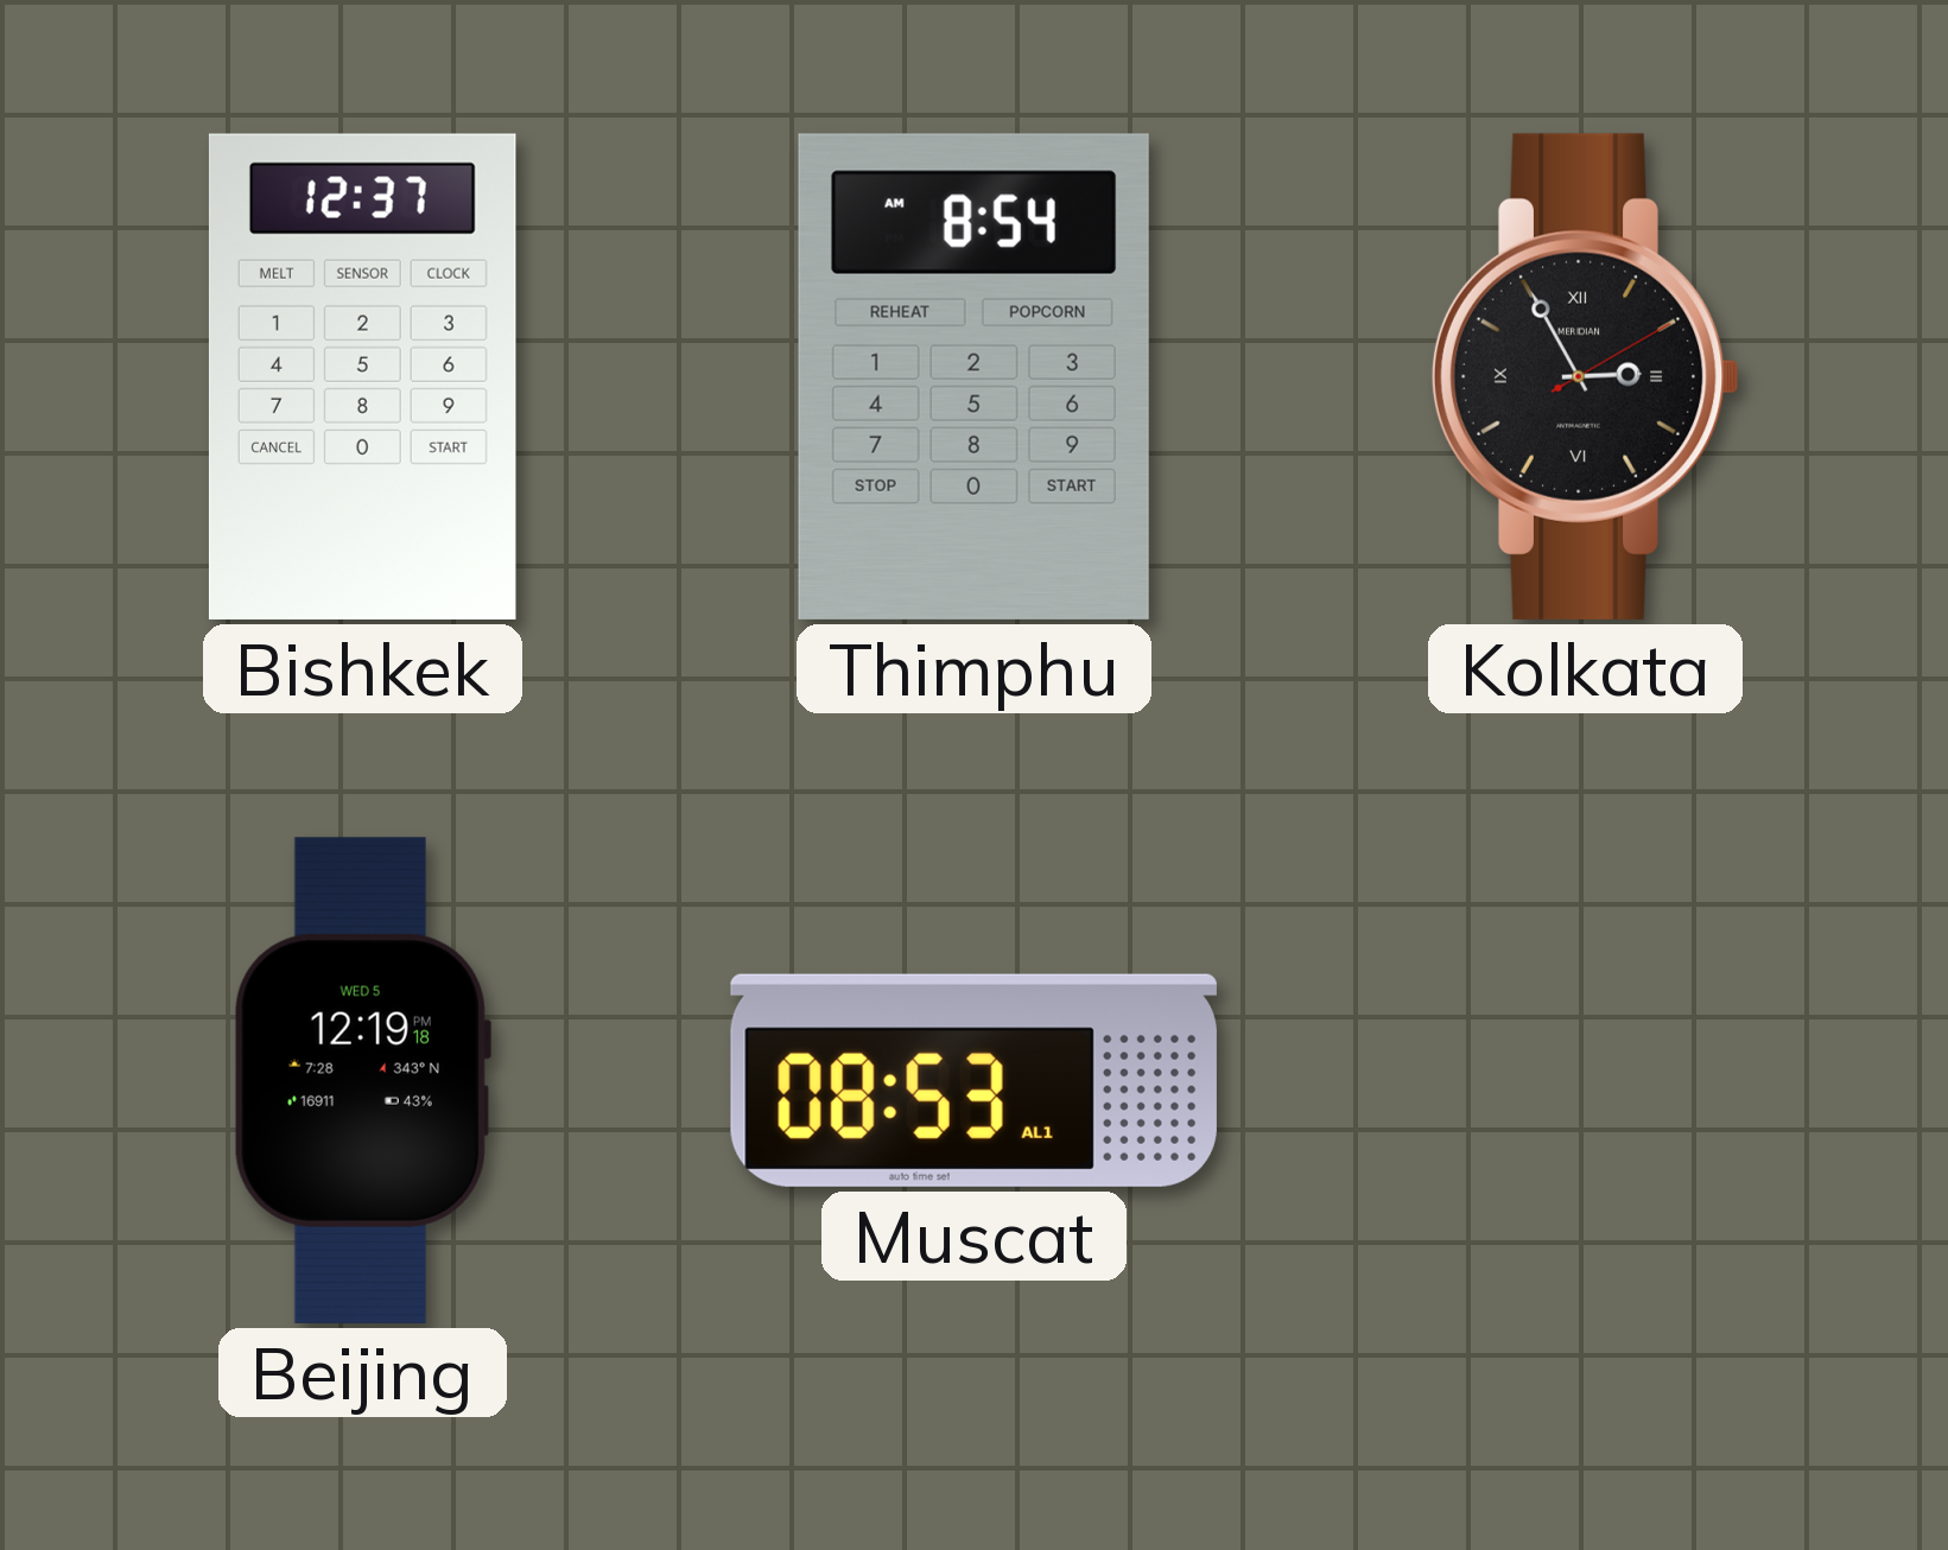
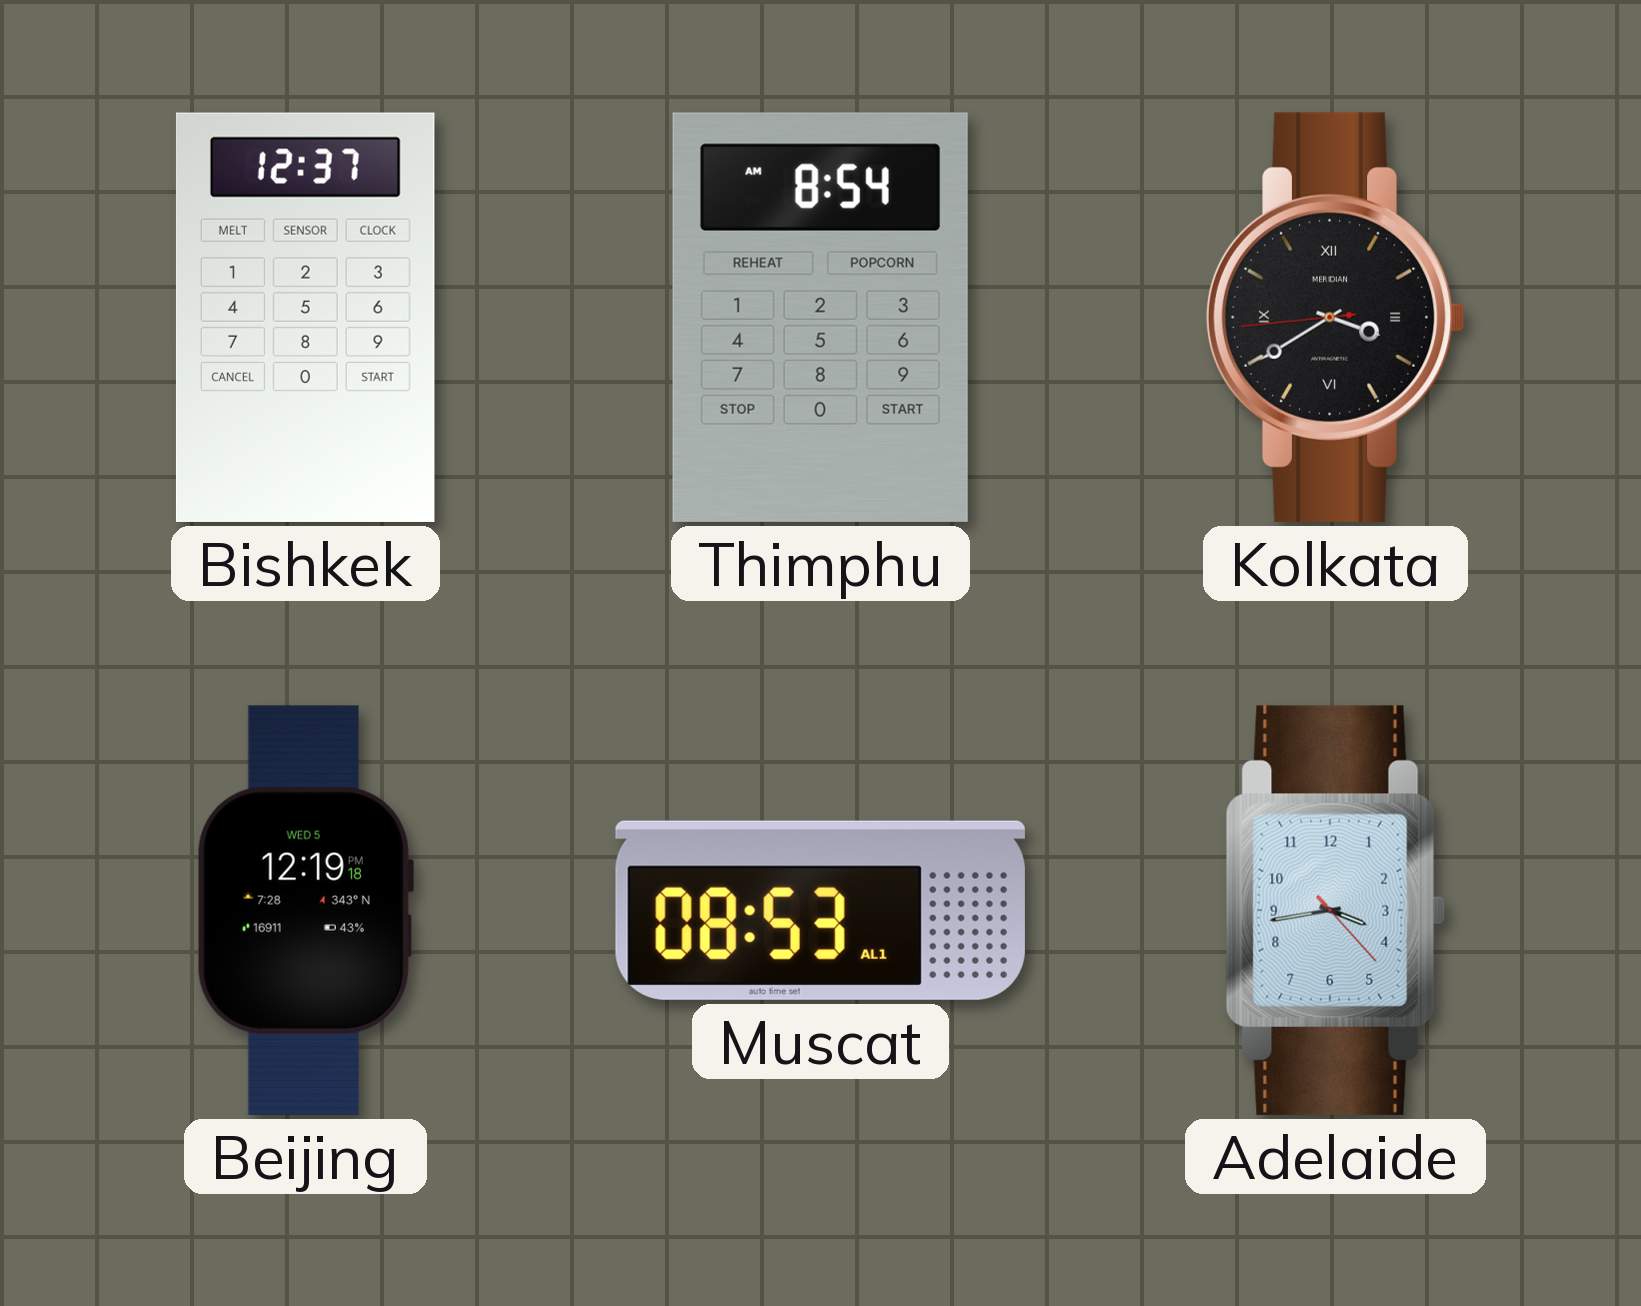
Kolkata: 2:55 -> 3:39 (1335, 317)
Adelaide: none -> 3:43 (1335, 910)
